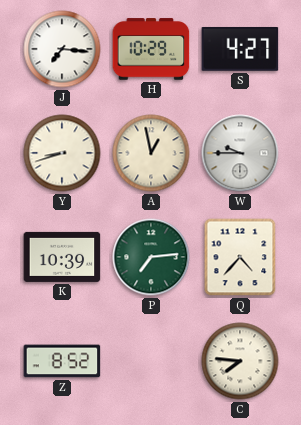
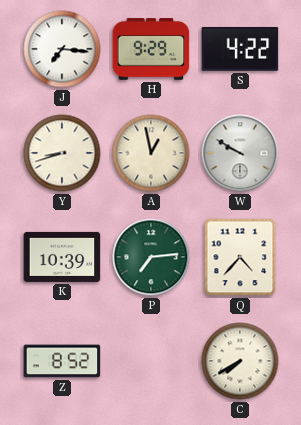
H: 10:29 -> 9:29 (151, 49)
S: 4:27 -> 4:22 (240, 49)
W: 9:45 -> 9:50 (240, 153)
C: 7:46 -> 7:40 (240, 361)
